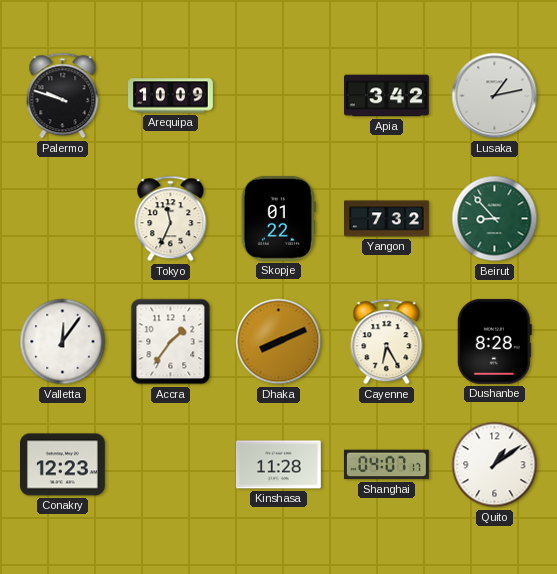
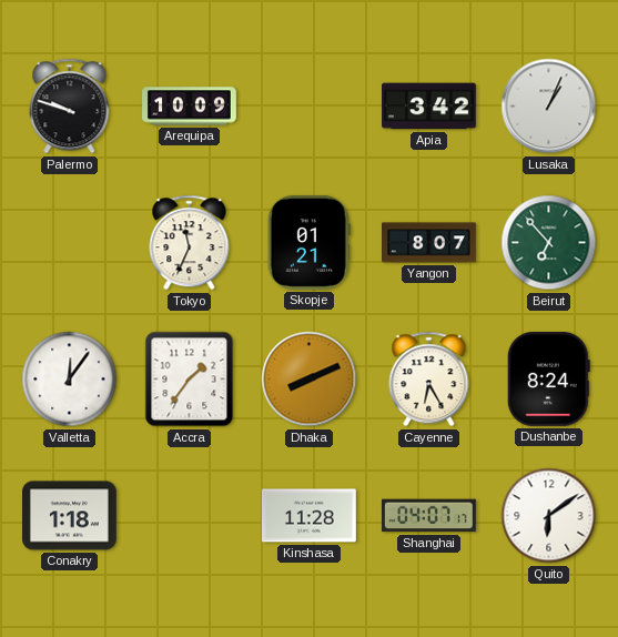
Lusaka: 1:13 -> 1:04 (549, 107)
Skopje: 01:22 -> 01:21 (308, 242)
Yangon: 7:32 -> 8:07 (429, 243)
Beirut: 8:53 -> 6:53 (549, 243)
Dushanbe: 8:28 -> 8:24 (548, 378)
Conakry: 12:23 -> 1:18 (70, 516)
Quito: 1:09 -> 6:09 (549, 516)
